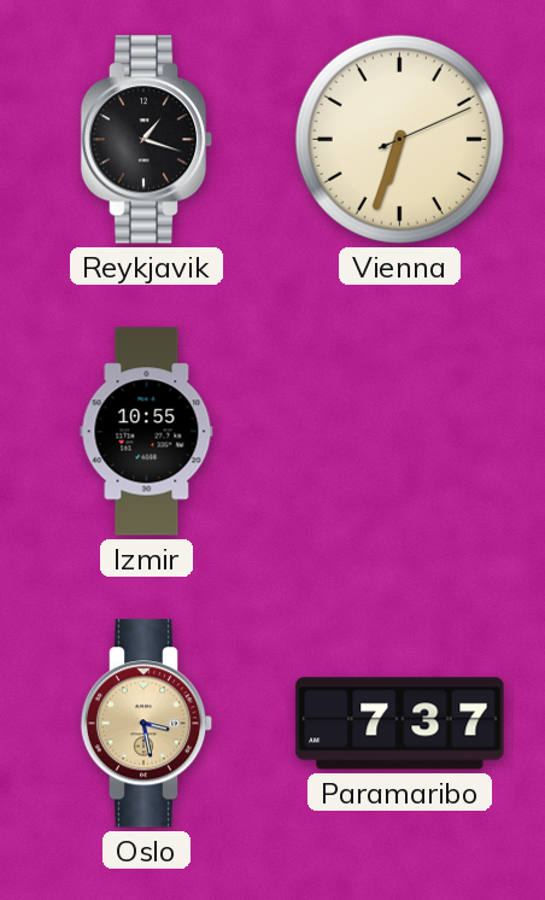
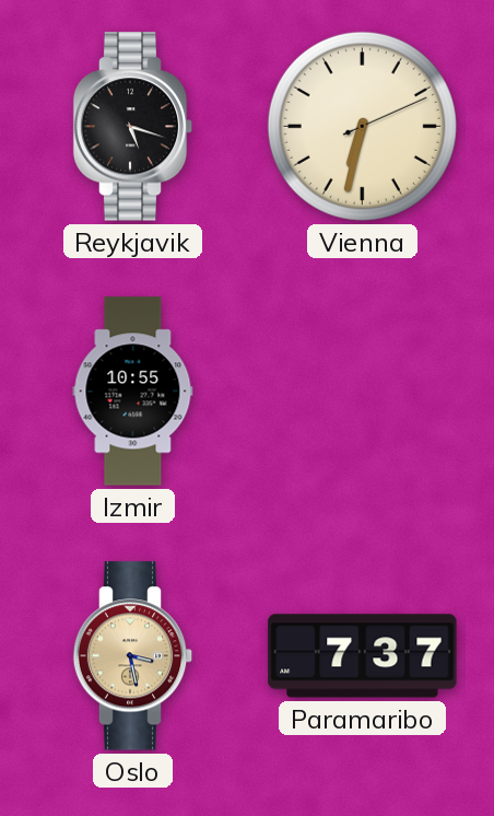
Reykjavik: 1:18 -> 5:18 (133, 127)
Vienna: 6:33 -> 6:32 (362, 126)
